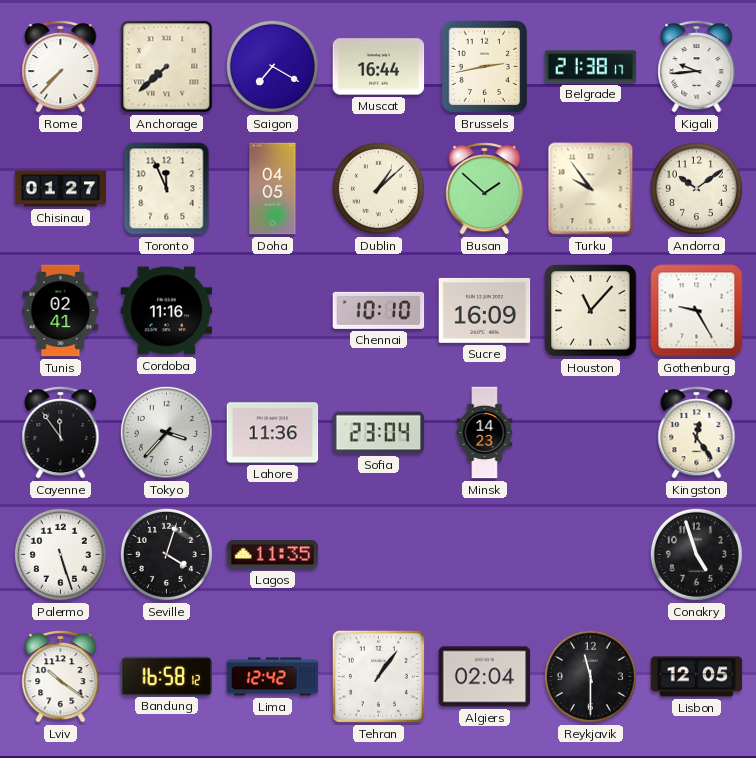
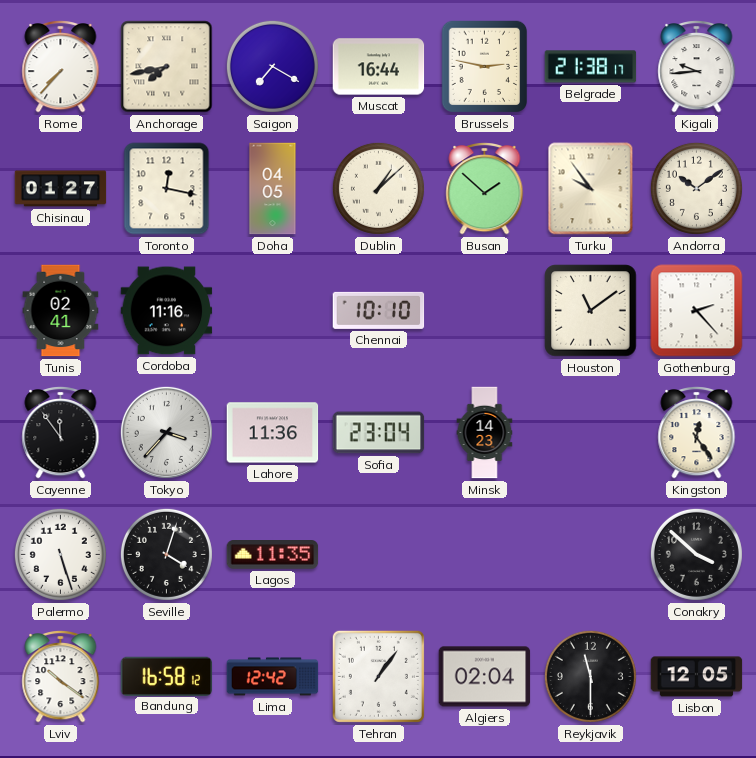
Anchorage: 7:38 -> 7:43 (167, 67)
Brussels: 2:43 -> 2:47 (485, 67)
Toronto: 11:56 -> 12:17 (167, 189)
Sucre: 16:09 -> none (485, 310)
Houston: 11:07 -> 11:09 (591, 311)
Gothenburg: 9:25 -> 2:23 (697, 311)
Conakry: 4:57 -> 3:52 (696, 554)
